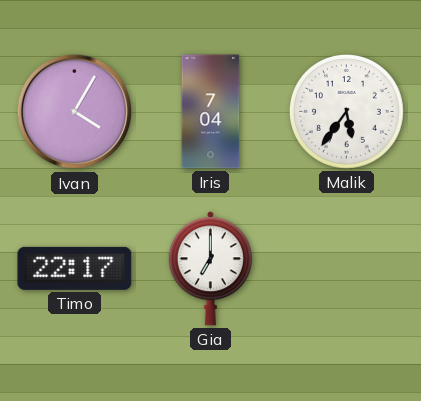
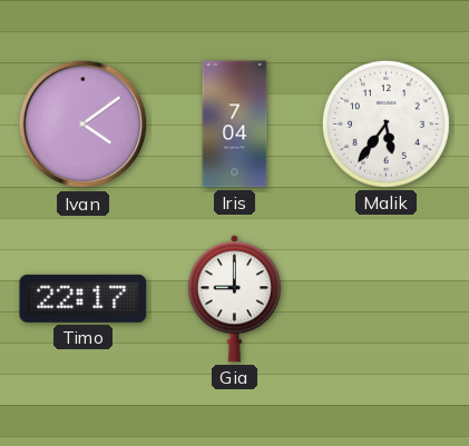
Ivan: 4:05 -> 4:09 (84, 125)
Gia: 7:00 -> 9:00 (234, 299)
